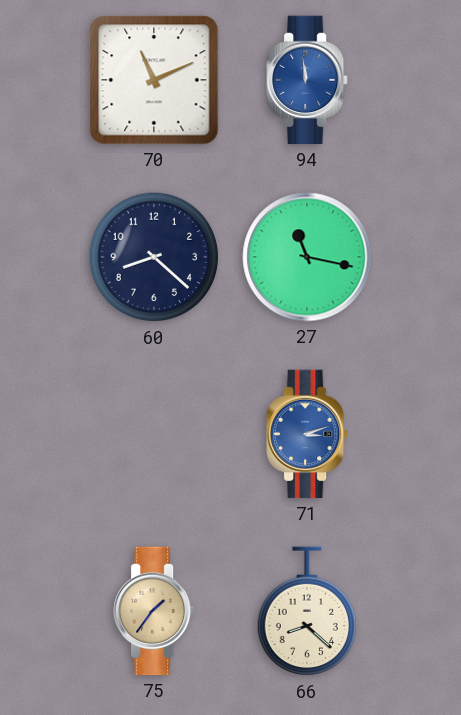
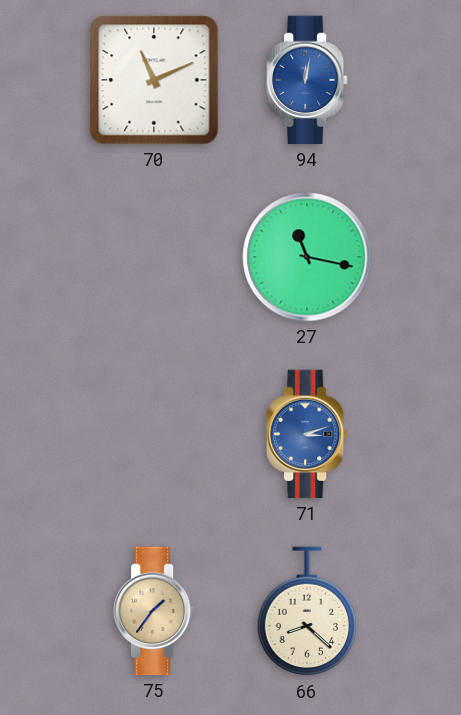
94: 11:59 -> 12:02 (308, 80)
60: 8:22 -> none (154, 257)
